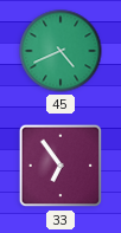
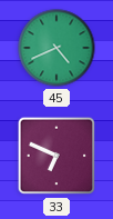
33: 6:54 -> 6:49 (56, 156)
